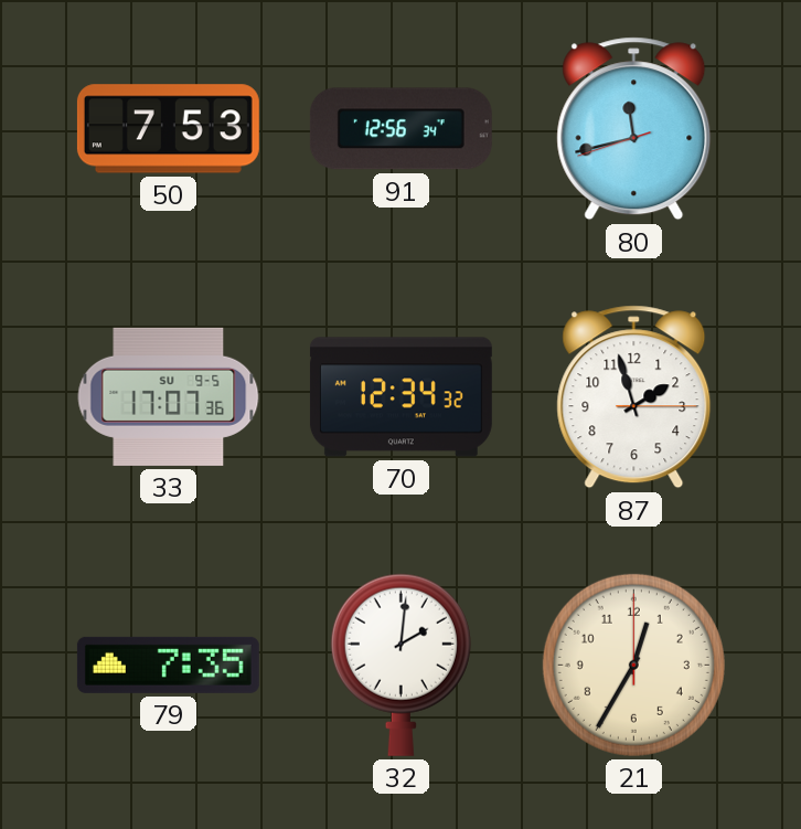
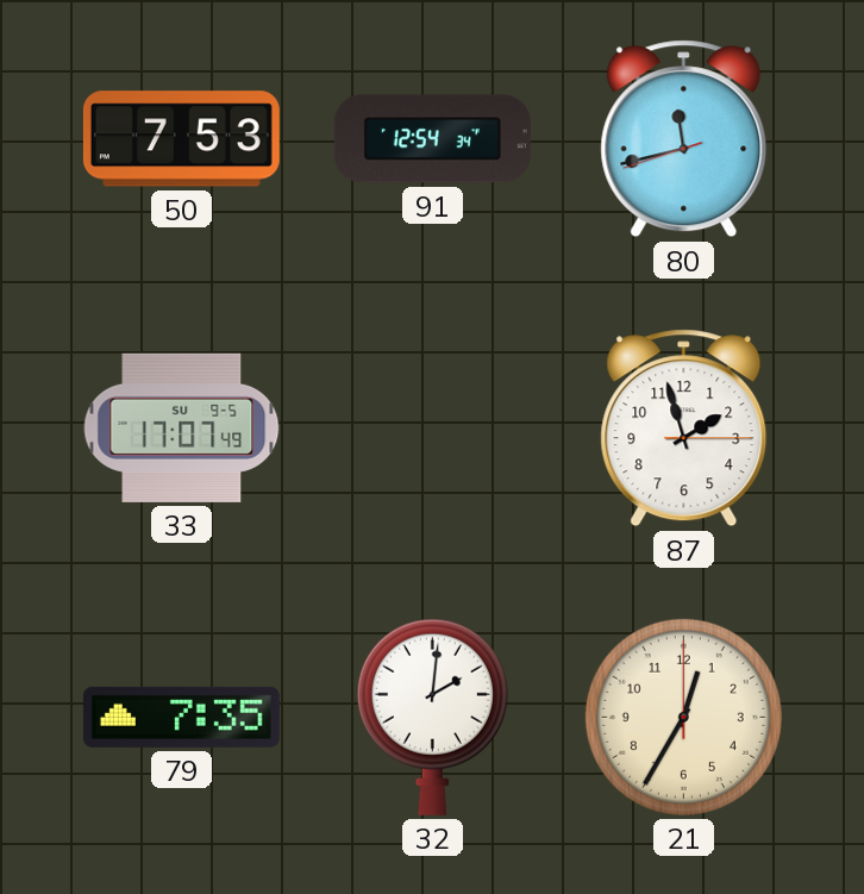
91: 12:56 -> 12:54 (432, 139)
33: 17:07:36 -> 17:07:49 (182, 427)
70: 12:34 -> none (400, 397)
